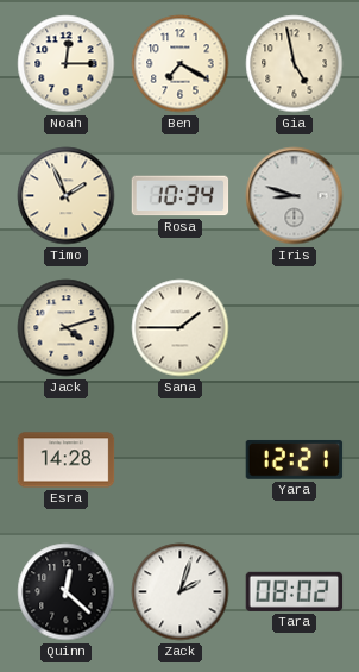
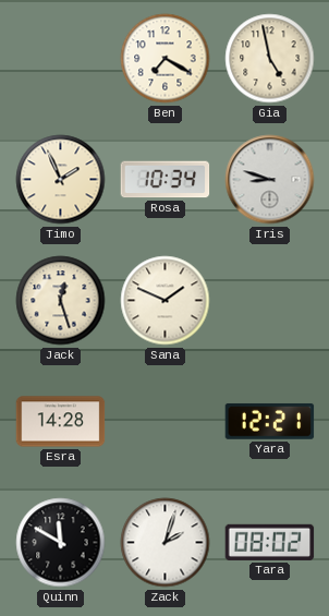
Noah: 12:15 -> none (67, 64)
Jack: 4:12 -> 12:27 (61, 301)
Sana: 1:45 -> 1:49 (166, 301)
Quinn: 12:22 -> 11:50 (61, 543)
